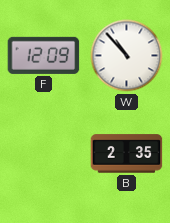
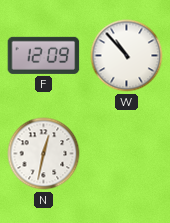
N: none -> 12:32 (44, 154)
B: 2:35 -> none (127, 154)
